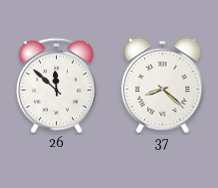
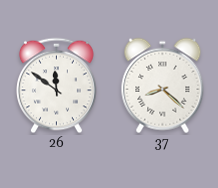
26: 11:52 -> 11:51 (57, 86)
